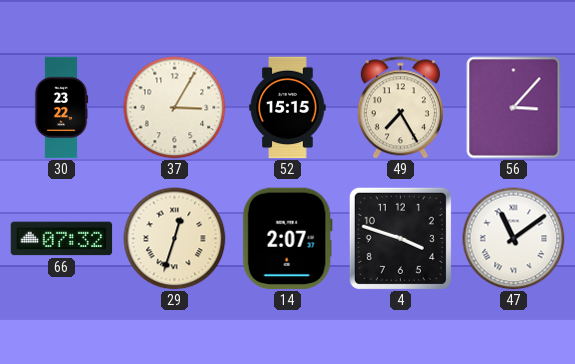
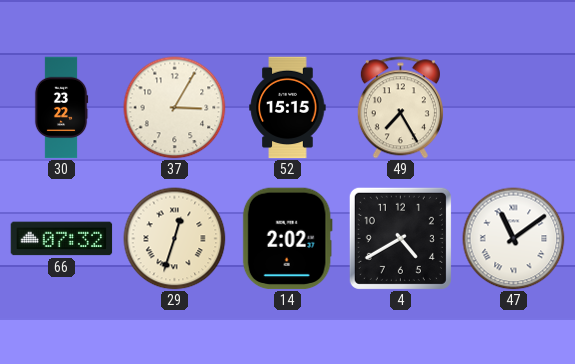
56: 3:07 -> none (514, 108)
14: 2:07 -> 2:02 (287, 239)
4: 3:48 -> 4:40 (400, 238)
